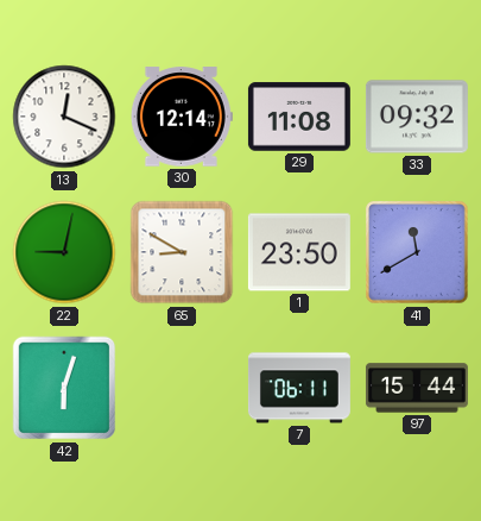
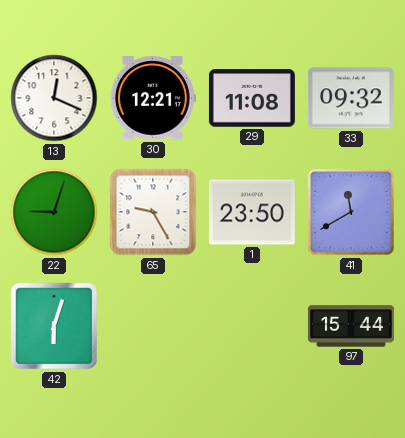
30: 12:14 -> 12:21 (153, 98)
22: 9:02 -> 9:03 (54, 212)
65: 8:50 -> 9:25 (153, 212)
7: 06:11 -> none (299, 388)
